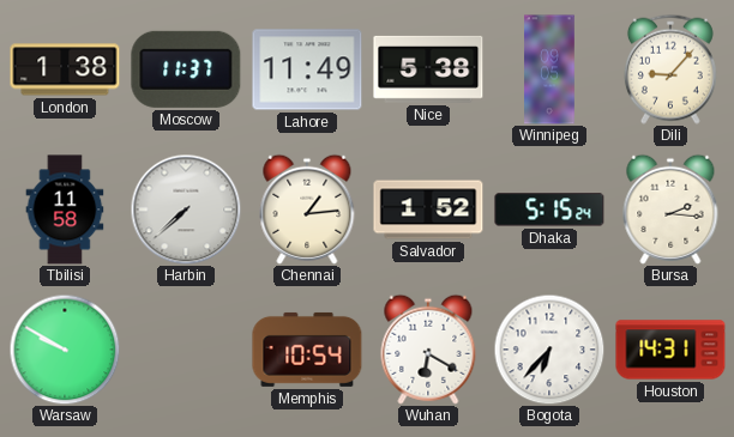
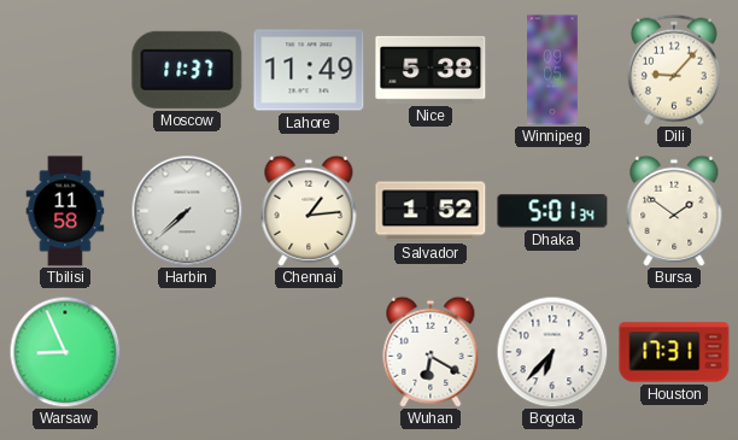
London: 1:38 -> none (65, 69)
Dhaka: 5:15 -> 5:01 (552, 211)
Bursa: 2:16 -> 1:51 (674, 211)
Warsaw: 9:50 -> 8:56 (65, 352)
Memphis: 10:54 -> none (307, 350)
Houston: 14:31 -> 17:31 (674, 352)
